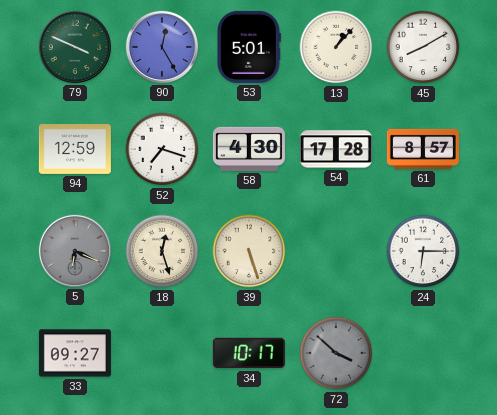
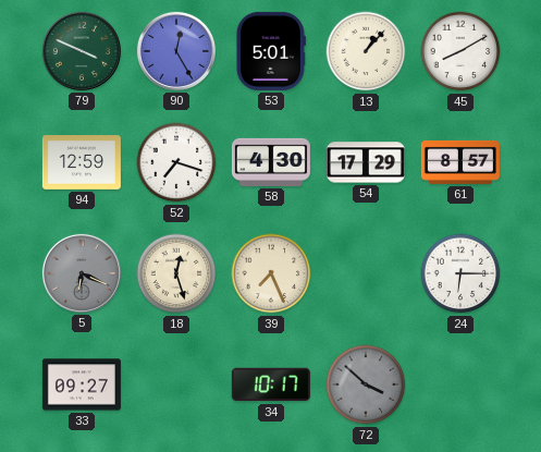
54: 17:28 -> 17:29 (366, 162)
39: 5:27 -> 7:26 (271, 273)
